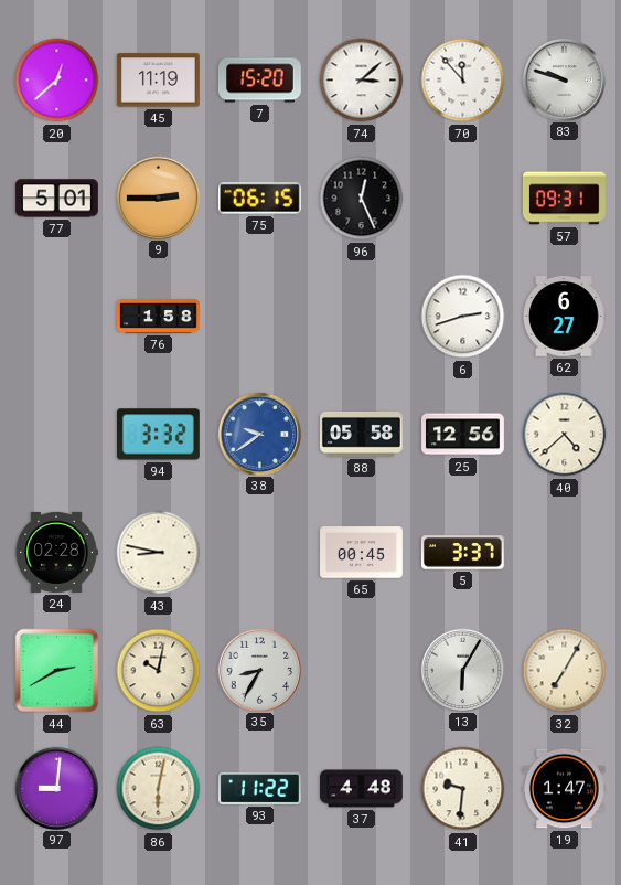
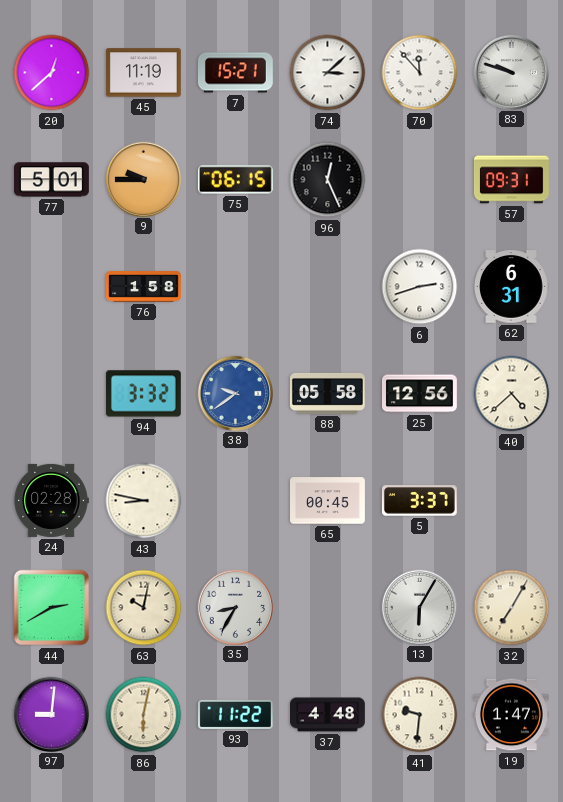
7: 15:20 -> 15:21 (235, 73)
9: 2:45 -> 9:45 (143, 179)
62: 6:27 -> 6:31 (511, 287)
